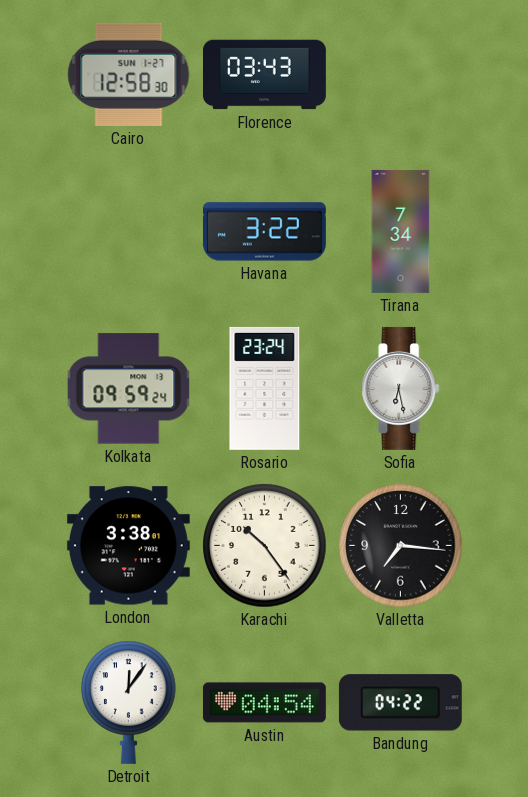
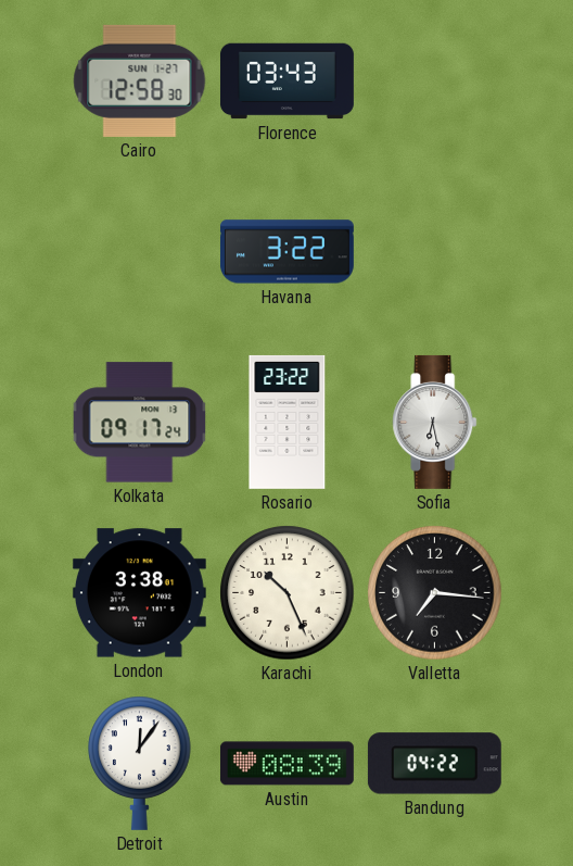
Tirana: 7:34 -> none (401, 231)
Kolkata: 09:59 -> 09:17 (140, 423)
Rosario: 23:24 -> 23:22 (288, 422)
Karachi: 10:24 -> 10:26 (288, 593)
Austin: 04:54 -> 08:39 (286, 764)
